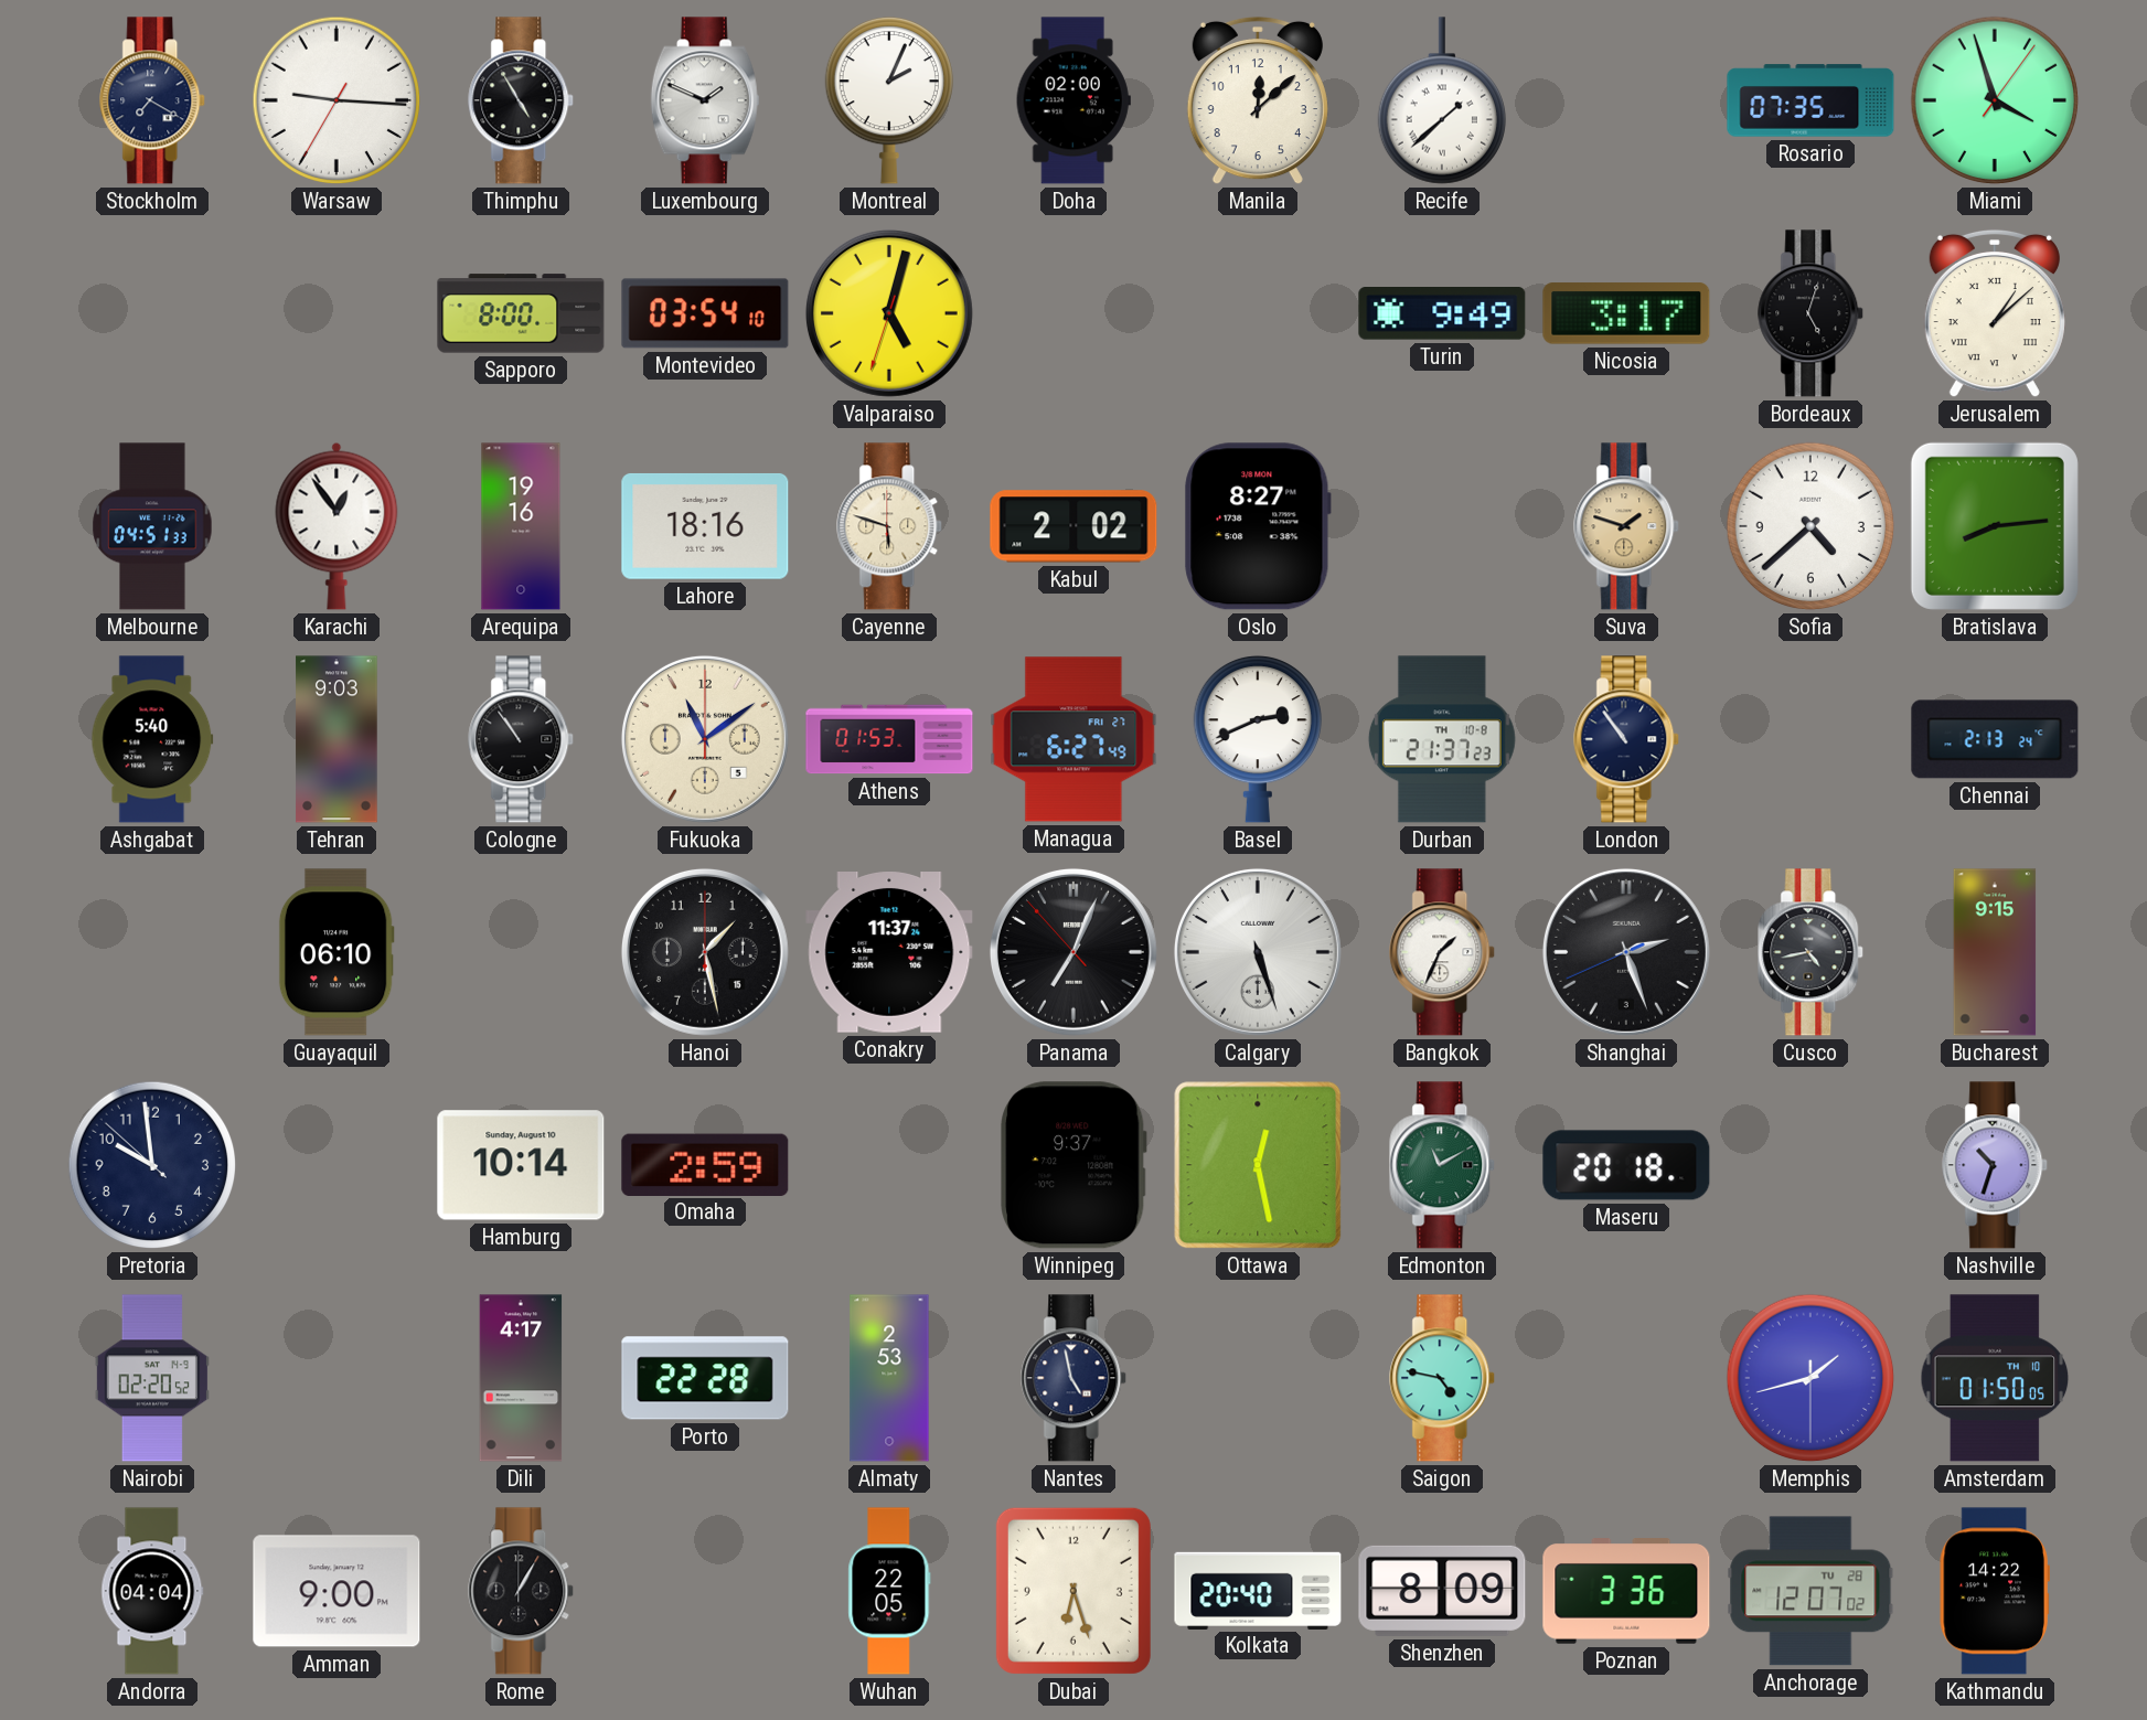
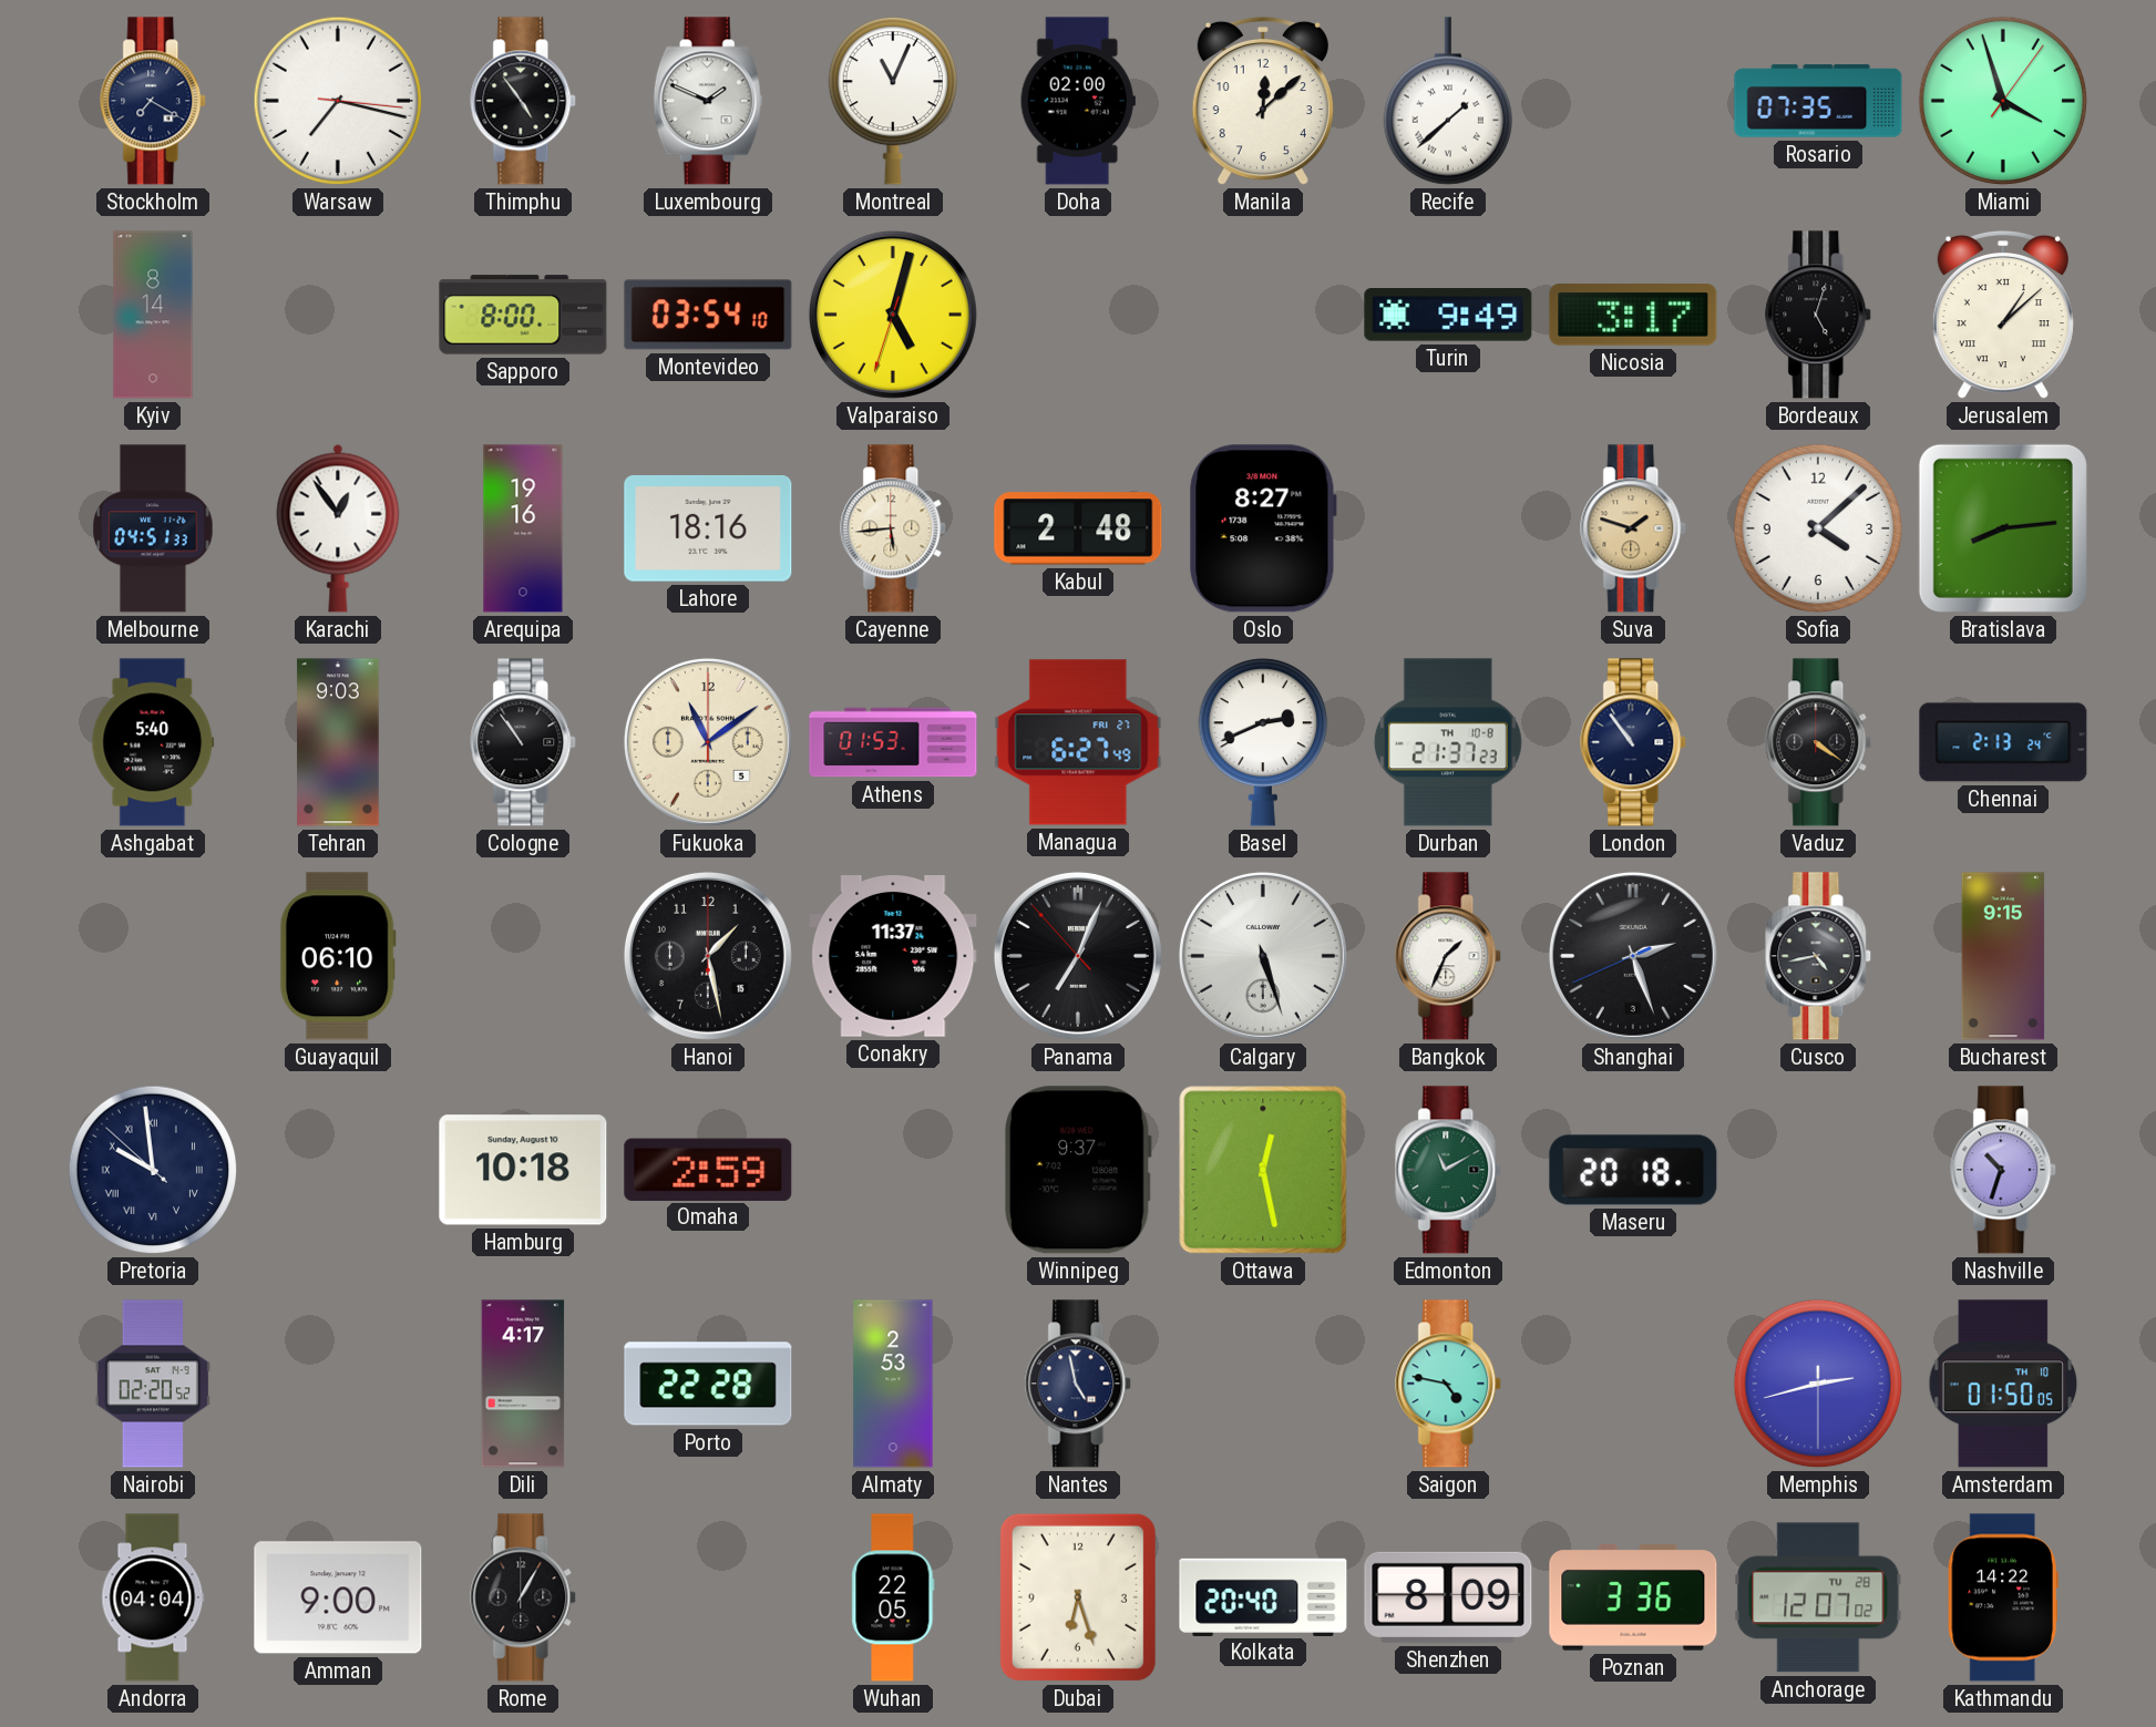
Warsaw: 9:15 -> 7:17 (338, 101)
Thimphu: 4:55 -> 4:54 (524, 101)
Montreal: 2:04 -> 11:04 (893, 101)
Kyiv: none -> 8:14 (153, 315)
Cayenne: 5:48 -> 5:44 (894, 528)
Kabul: 2:02 -> 2:48 (1078, 528)
Sofia: 4:38 -> 4:08 (1818, 528)
Vaduz: none -> 4:21 (1819, 742)
Pretoria numerals: Arabic -> Roman (153, 1170)
Hamburg: 10:14 -> 10:18 (523, 1170)
Memphis: 1:42 -> 2:42 (1818, 1384)
